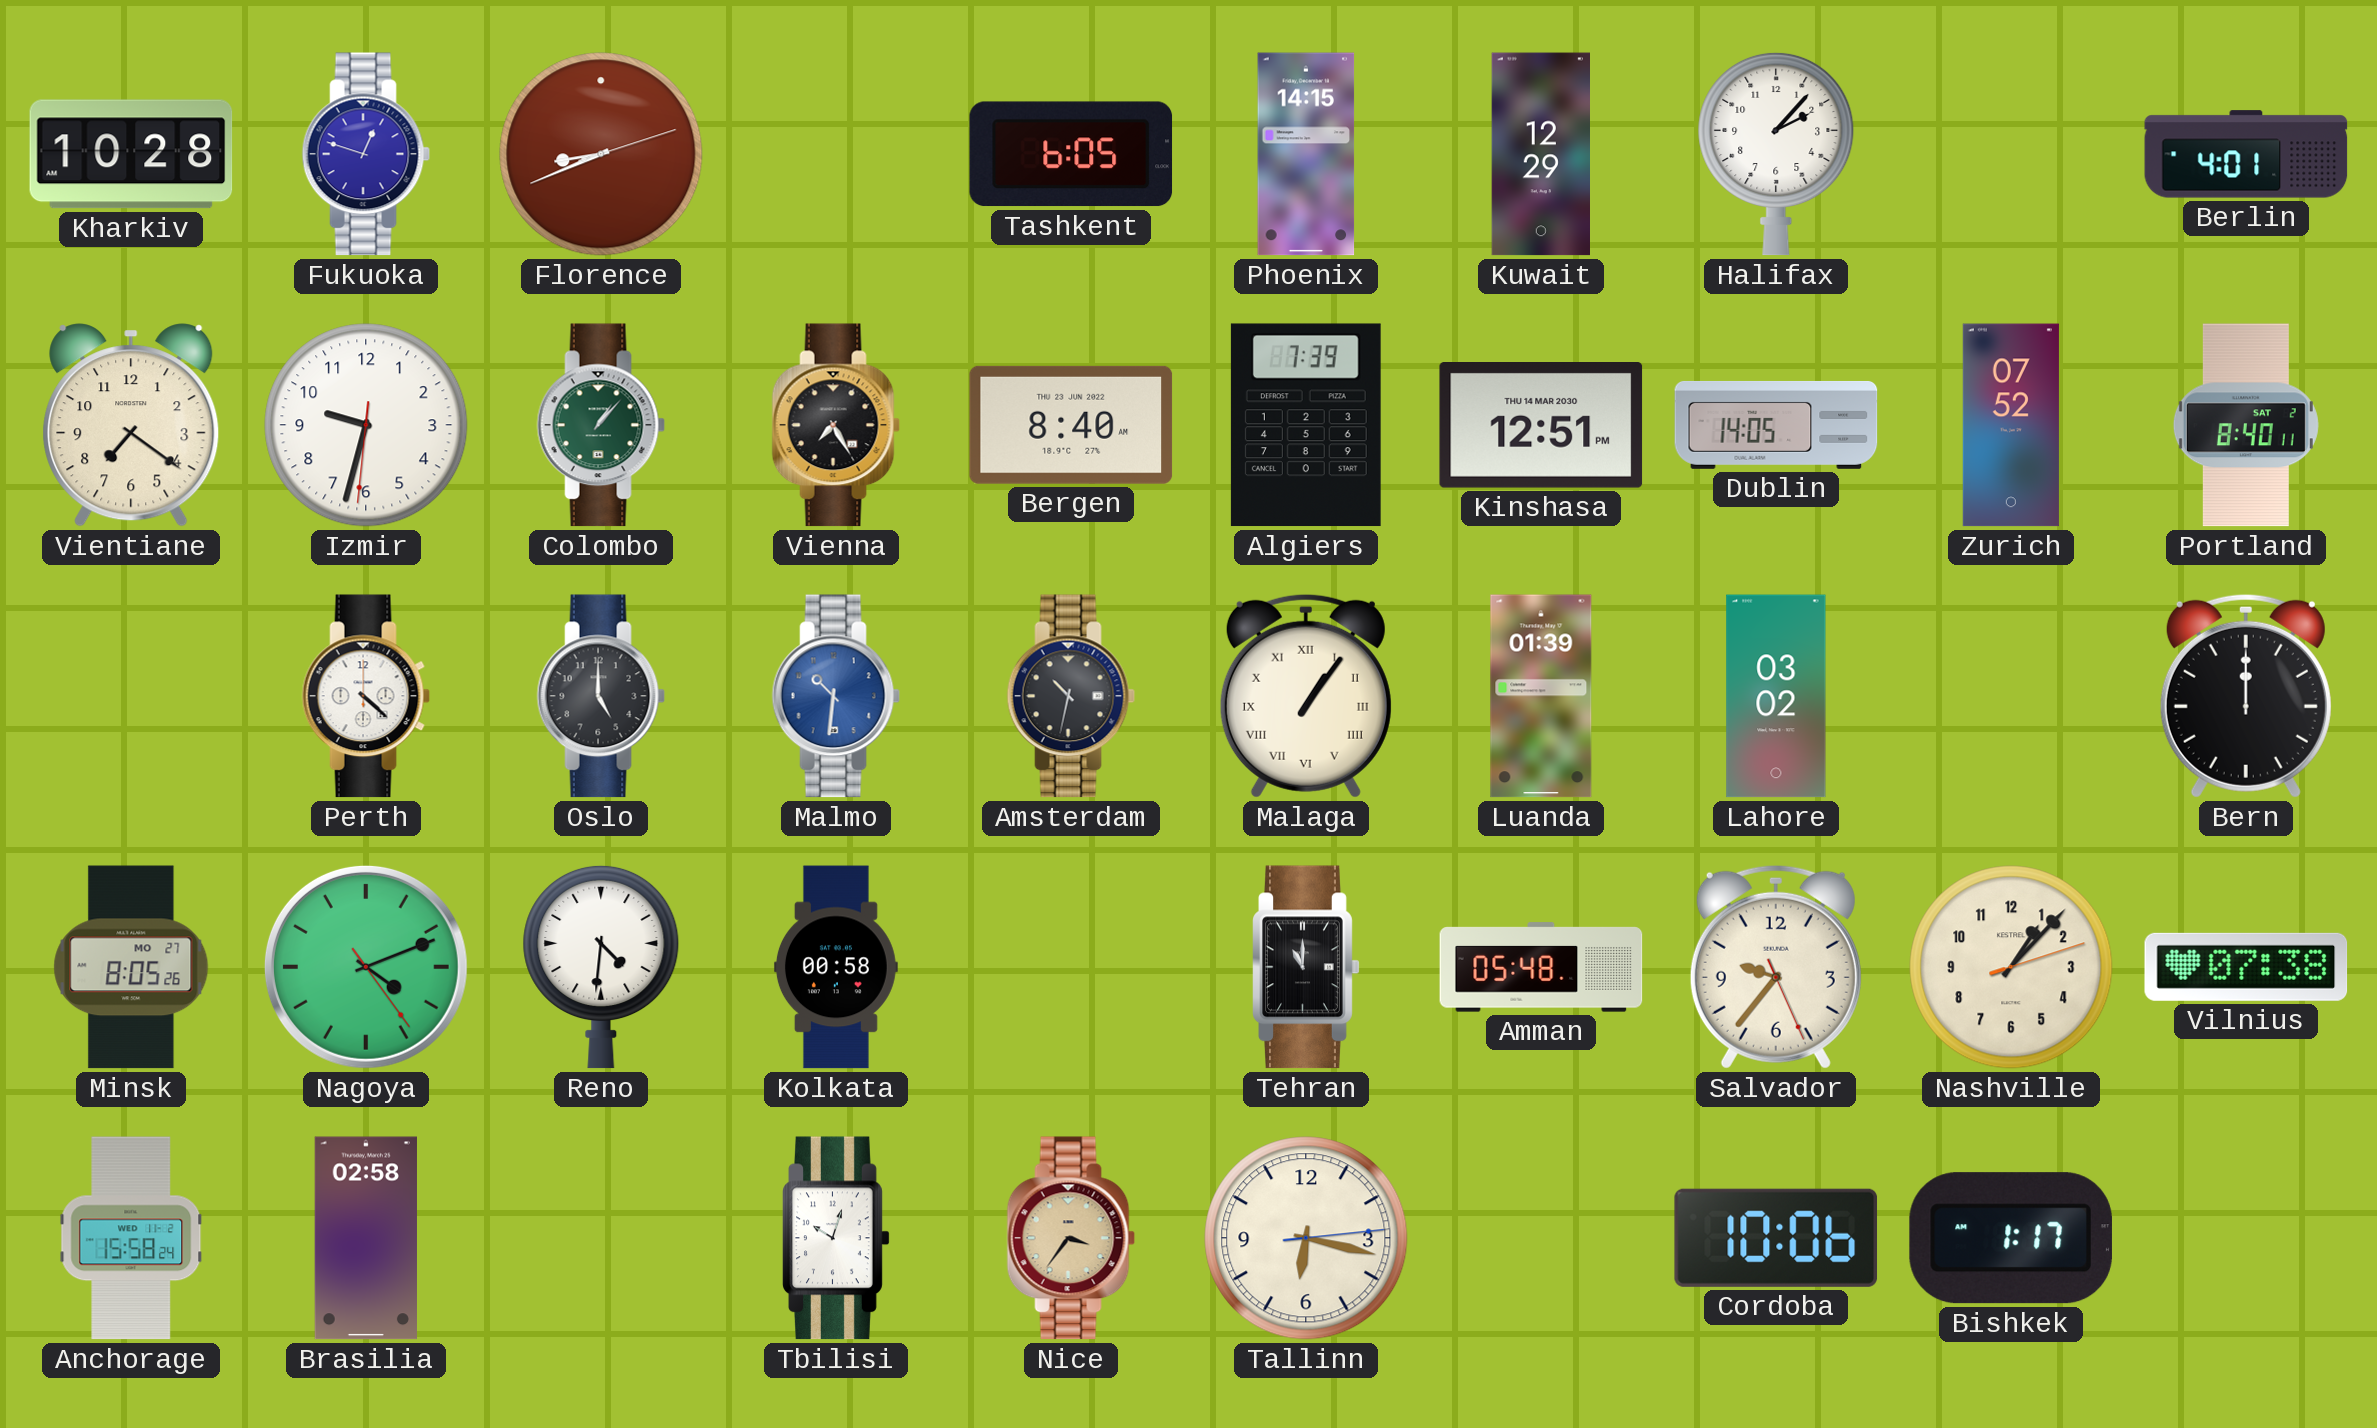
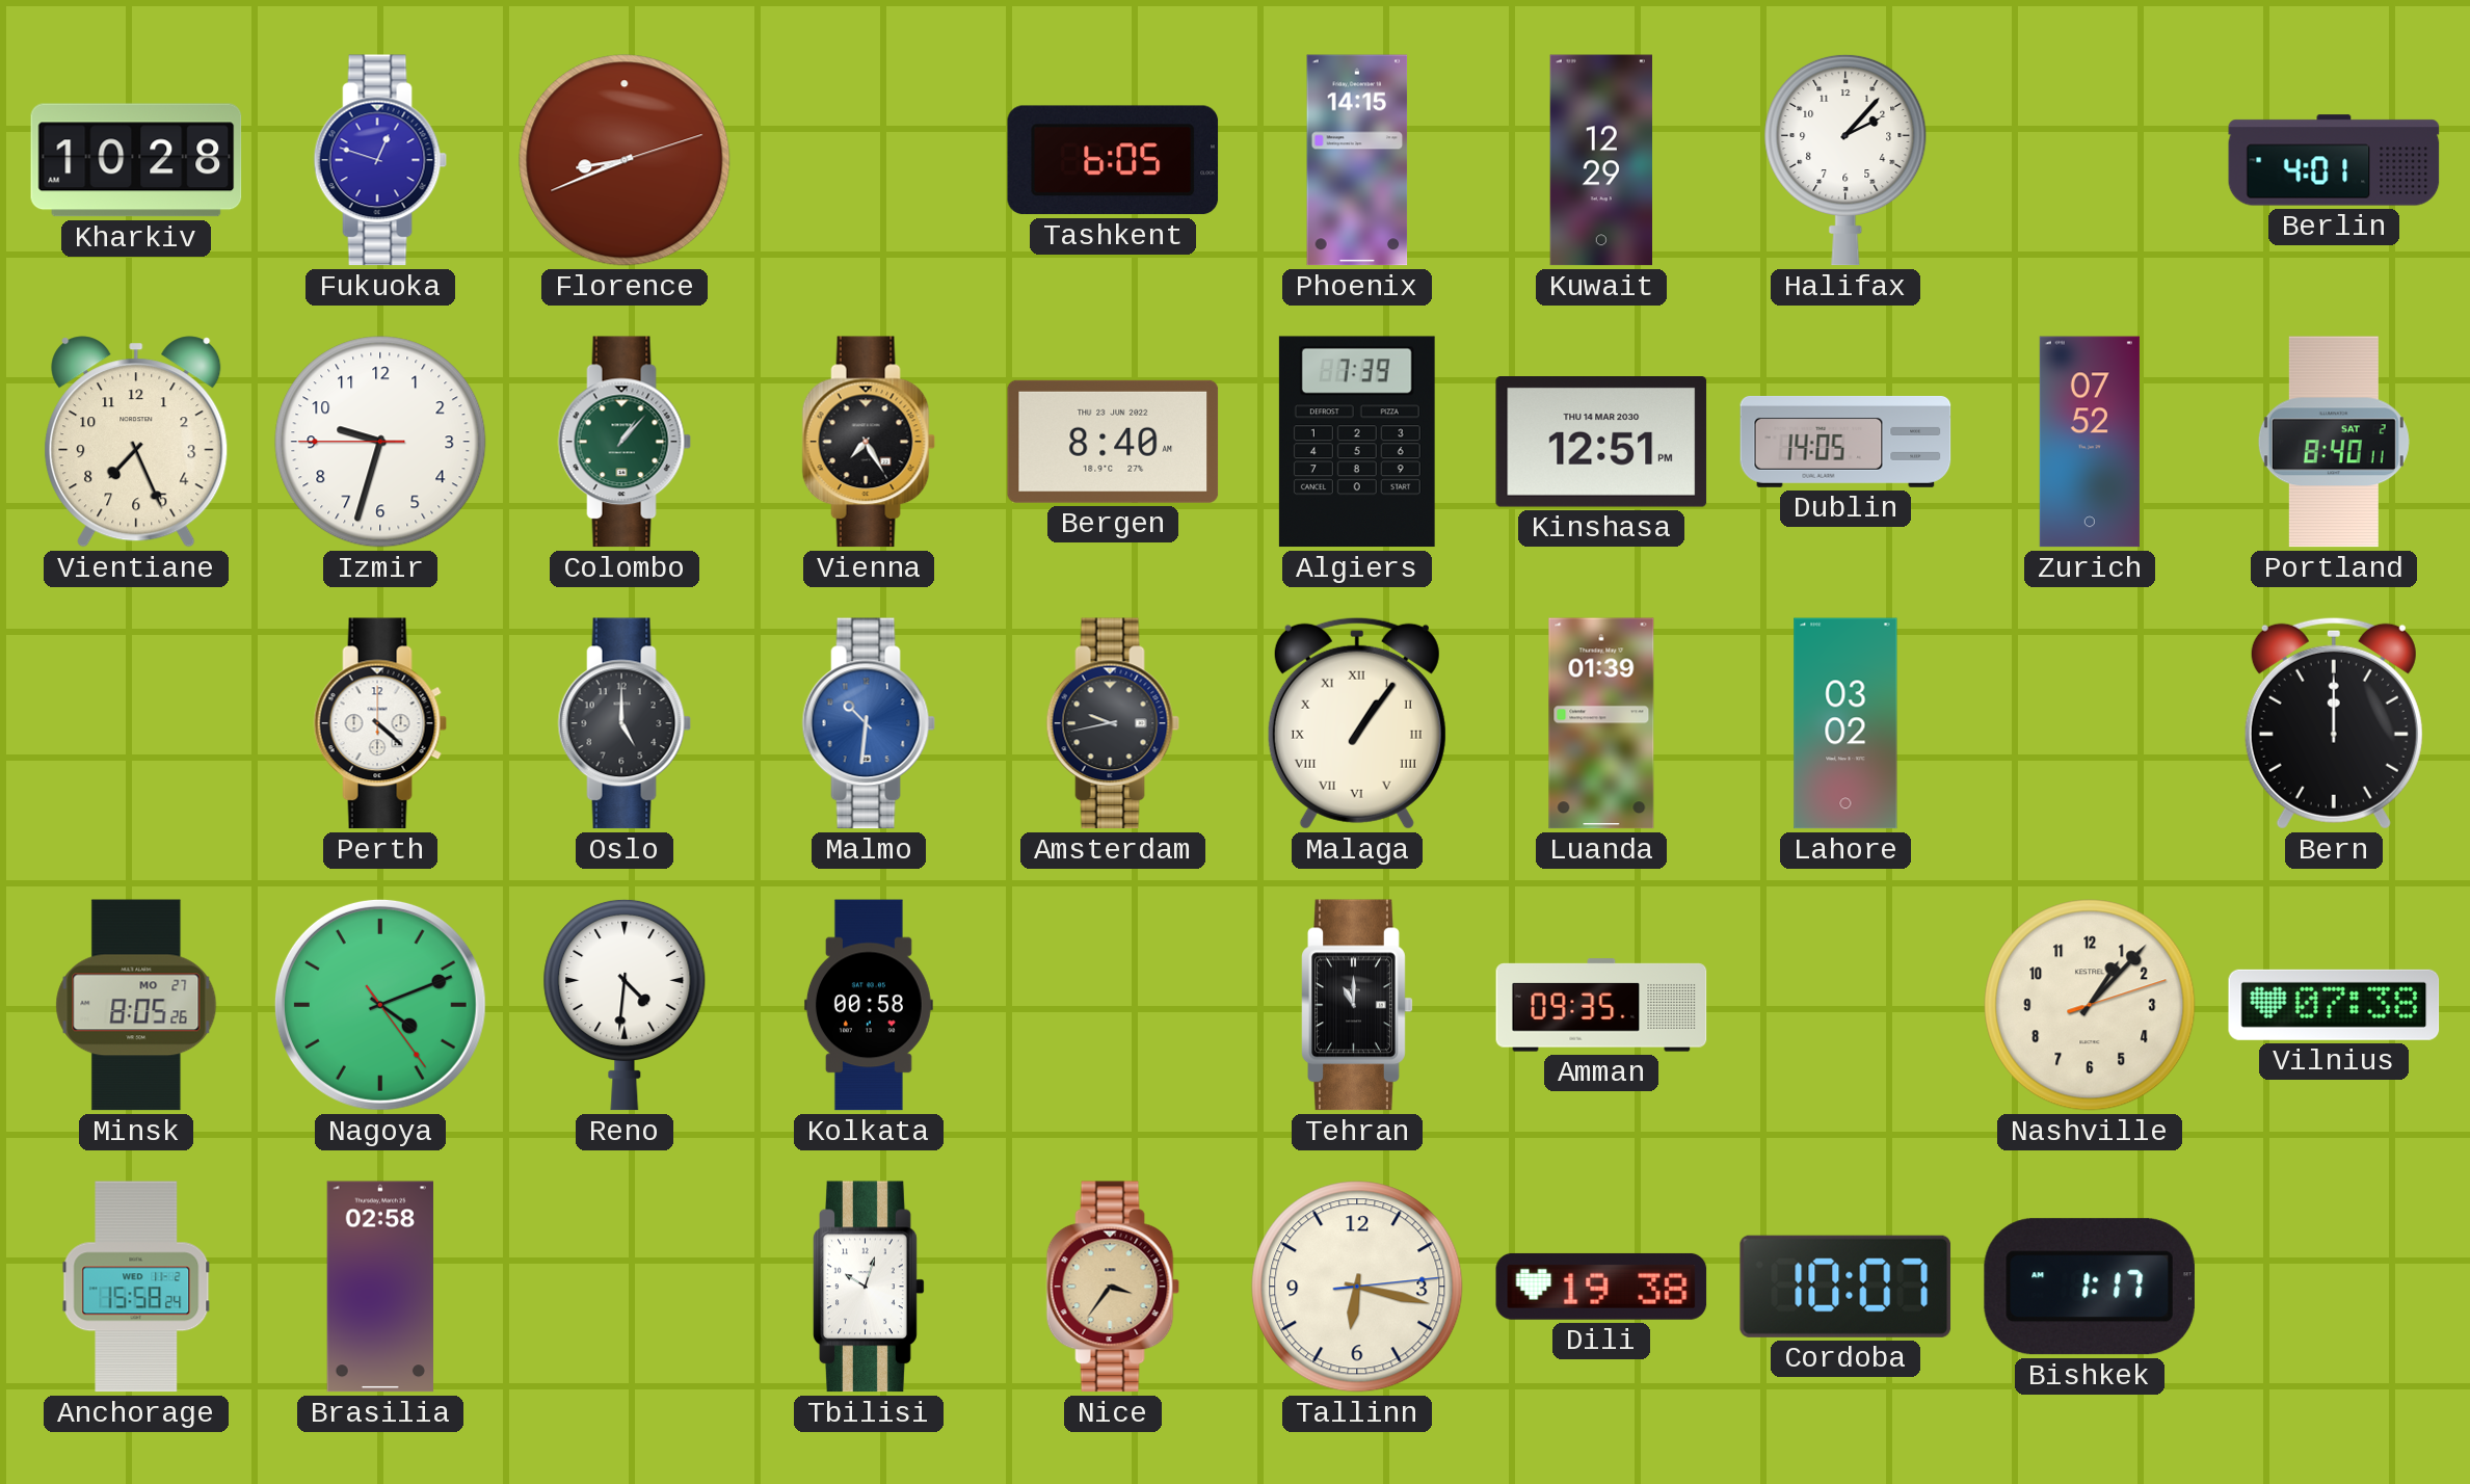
Vientiane: 7:21 -> 7:26 (136, 442)
Izmir: 9:32:31 -> 9:32:45 (380, 442)
Amsterdam: 10:32 -> 9:43 (1113, 723)
Amman: 05:48 -> 09:35 (1601, 1005)
Salvador: 9:36 -> none (1776, 967)
Dili: none -> 19:38 (1601, 1287)
Cordoba: 10:06 -> 10:07 (1845, 1287)
